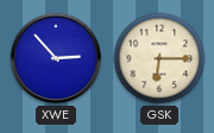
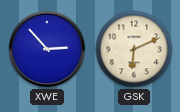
GSK: 6:15 -> 6:11 (134, 49)
